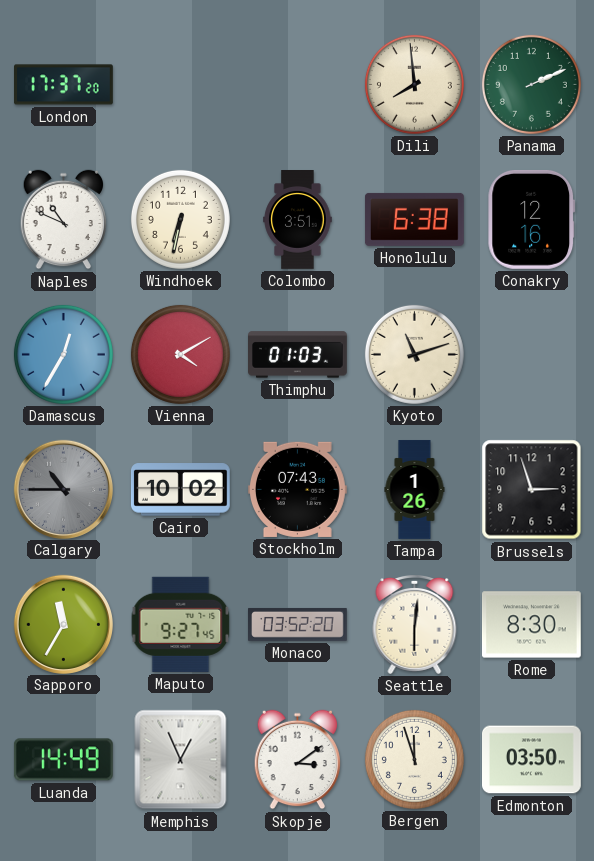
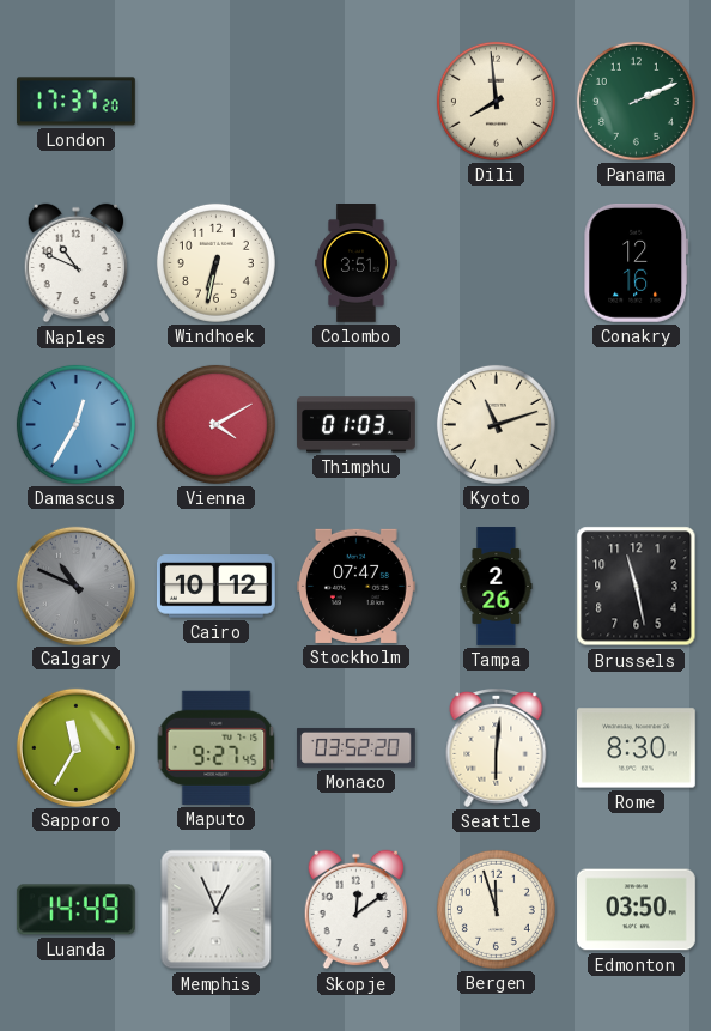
Honolulu: 6:38 -> none (414, 219)
Calgary: 10:45 -> 10:49 (75, 586)
Cairo: 10:02 -> 10:12 (215, 587)
Stockholm: 07:43 -> 07:47 (355, 586)
Tampa: 1:26 -> 2:26 (497, 587)
Brussels: 2:57 -> 11:28 (637, 587)
Skopje: 3:09 -> 12:09 (355, 910)
